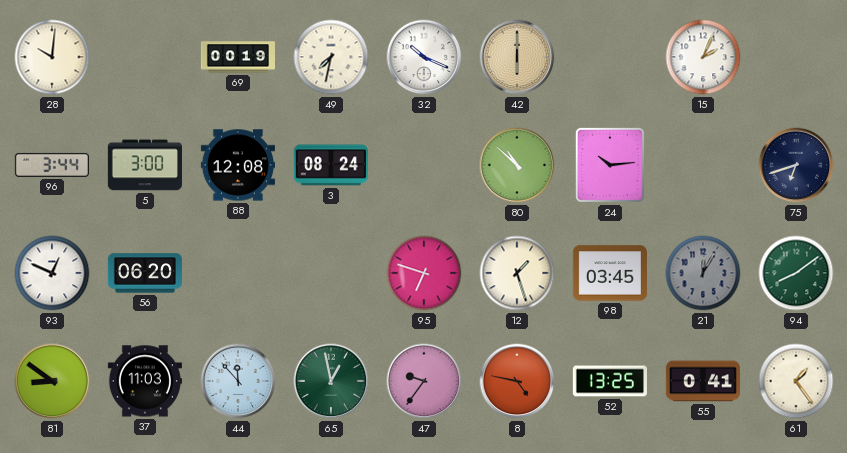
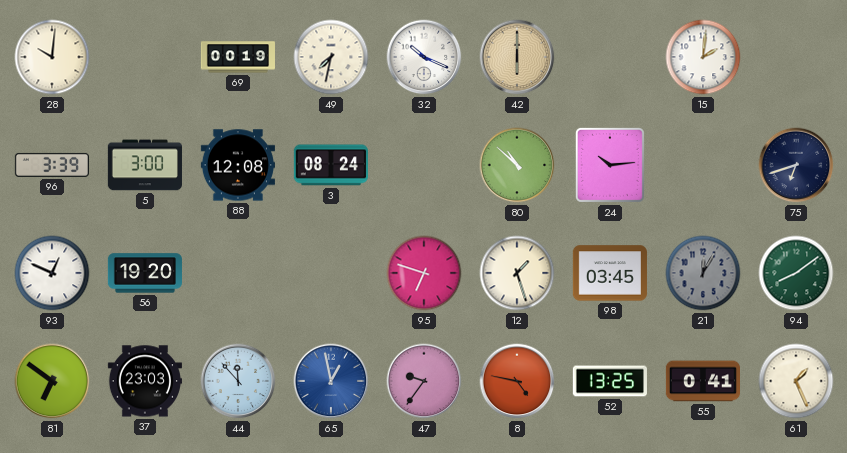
15: 2:04 -> 2:01 (703, 57)
96: 3:44 -> 3:39 (51, 165)
56: 06:20 -> 19:20 (145, 273)
81: 8:51 -> 6:51 (52, 381)
37: 11:03 -> 23:03 (145, 381)
65 dial: green -> blue (331, 381)
61: 1:24 -> 1:26 (796, 381)
